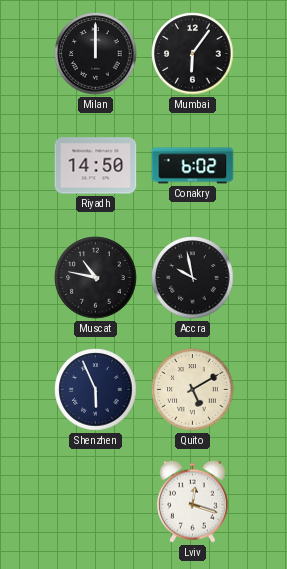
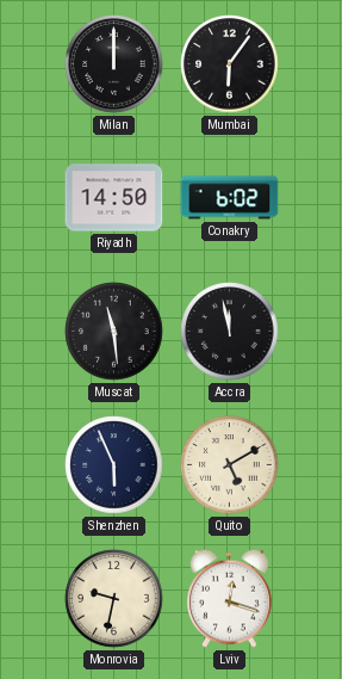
Muscat: 10:47 -> 11:29 (114, 332)
Accra: 9:58 -> 11:58 (230, 332)
Monrovia: none -> 9:32 (114, 599)
